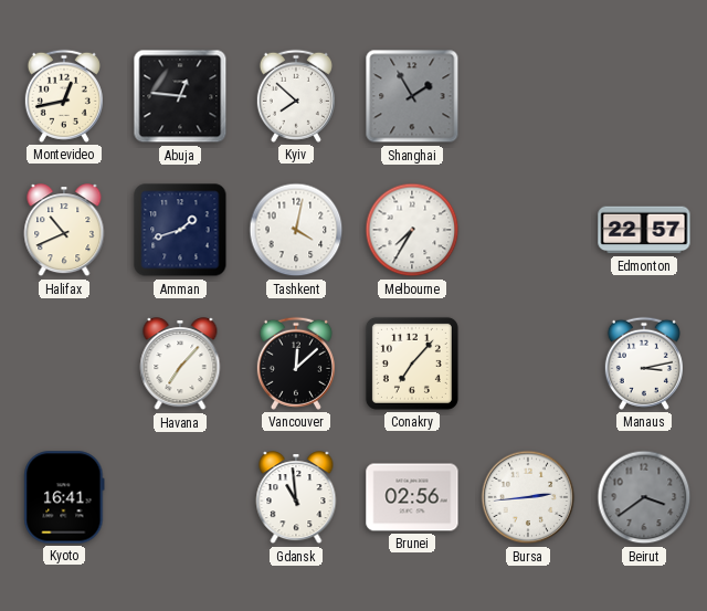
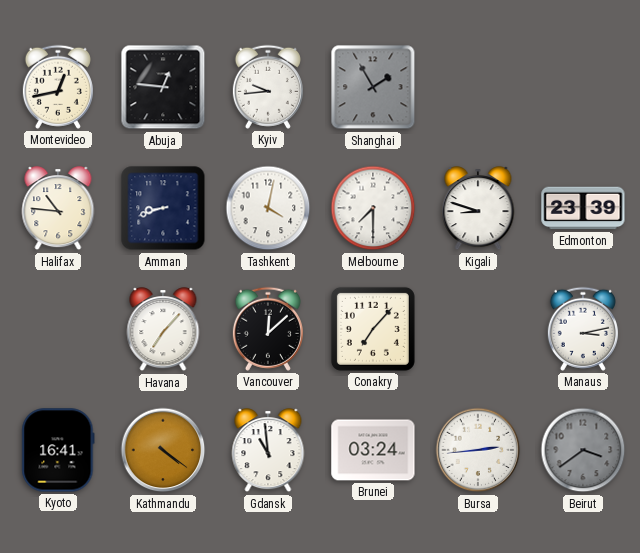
Kyiv: 7:52 -> 9:44 (268, 87)
Halifax: 10:41 -> 10:46 (58, 209)
Amman: 1:42 -> 8:42 (163, 208)
Melbourne: 7:35 -> 7:30 (373, 208)
Kigali: none -> 8:48 (478, 209)
Edmonton: 22:57 -> 23:39 (583, 208)
Kathmandu: none -> 4:21 (163, 450)
Brunei: 02:56 -> 03:24 (373, 450)
